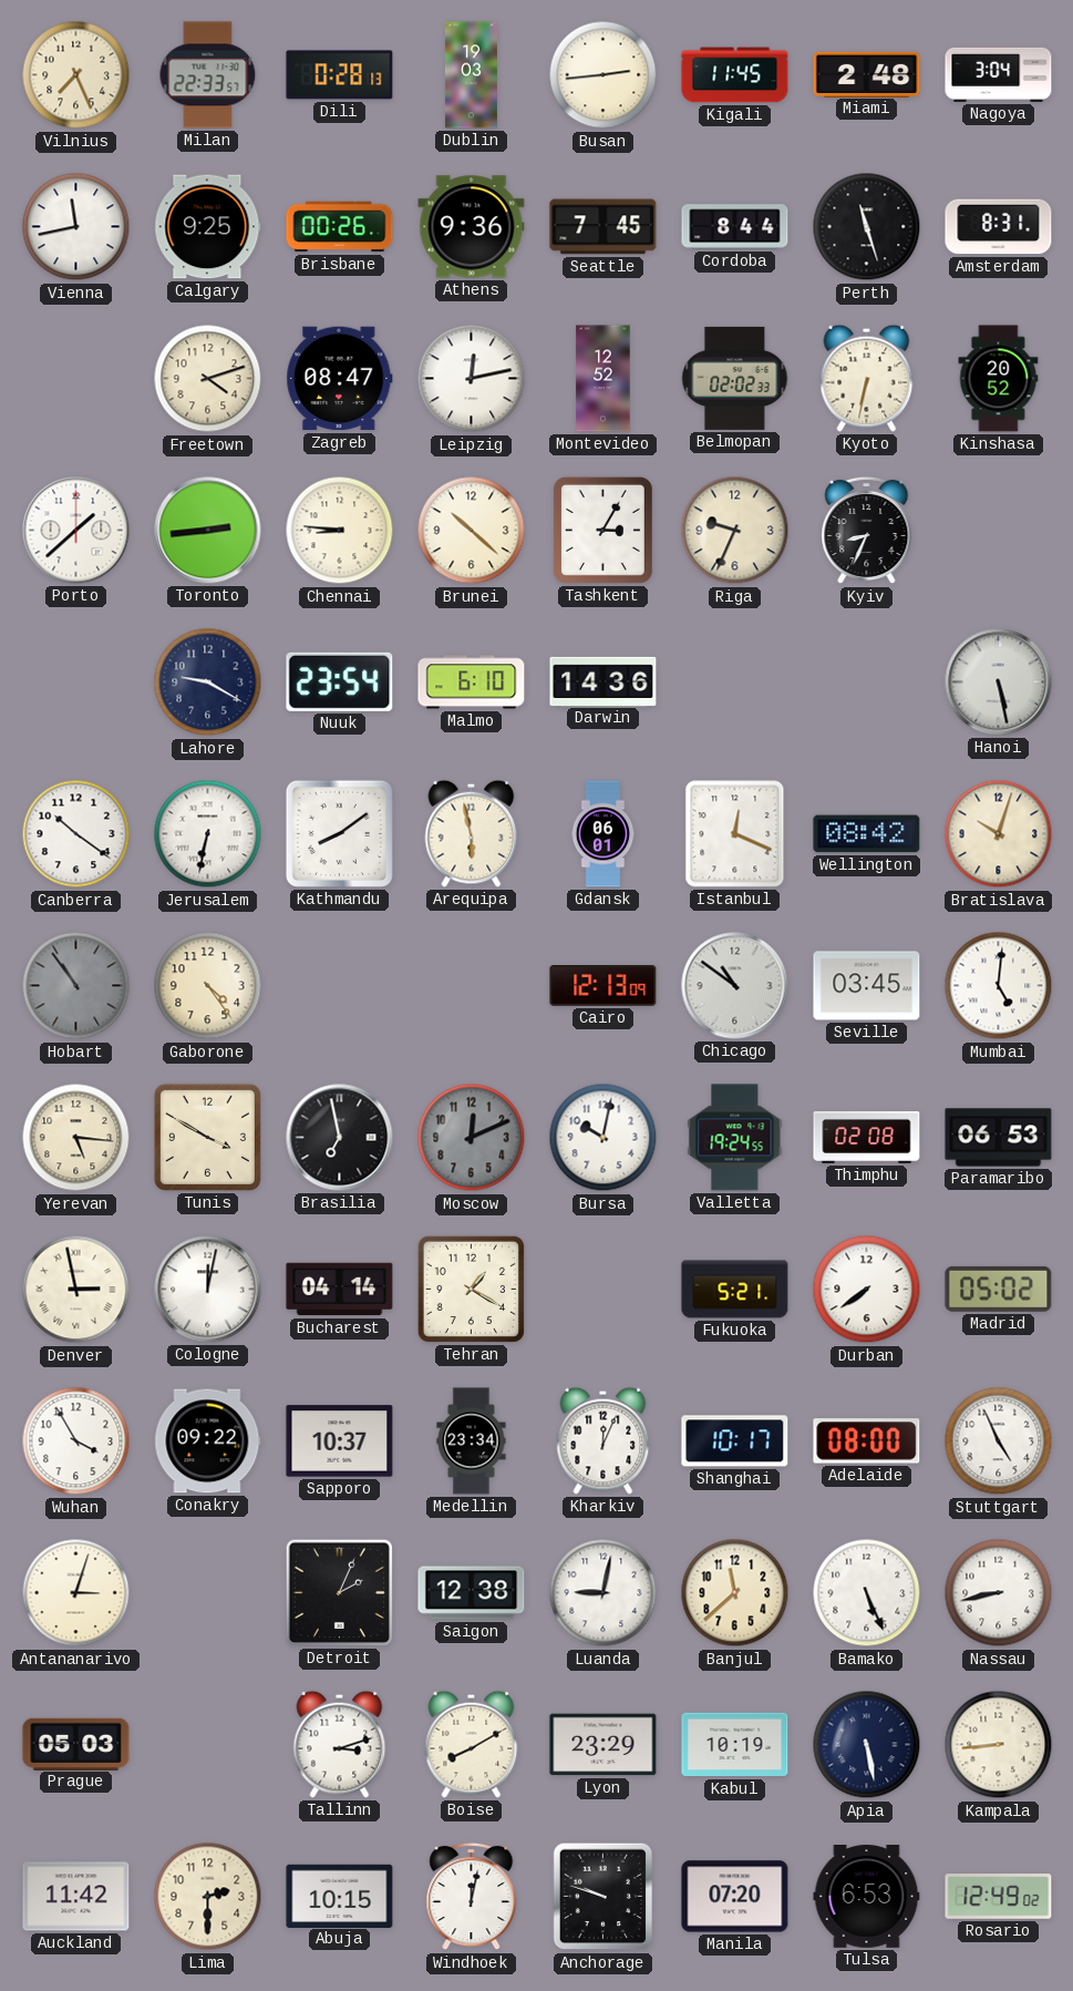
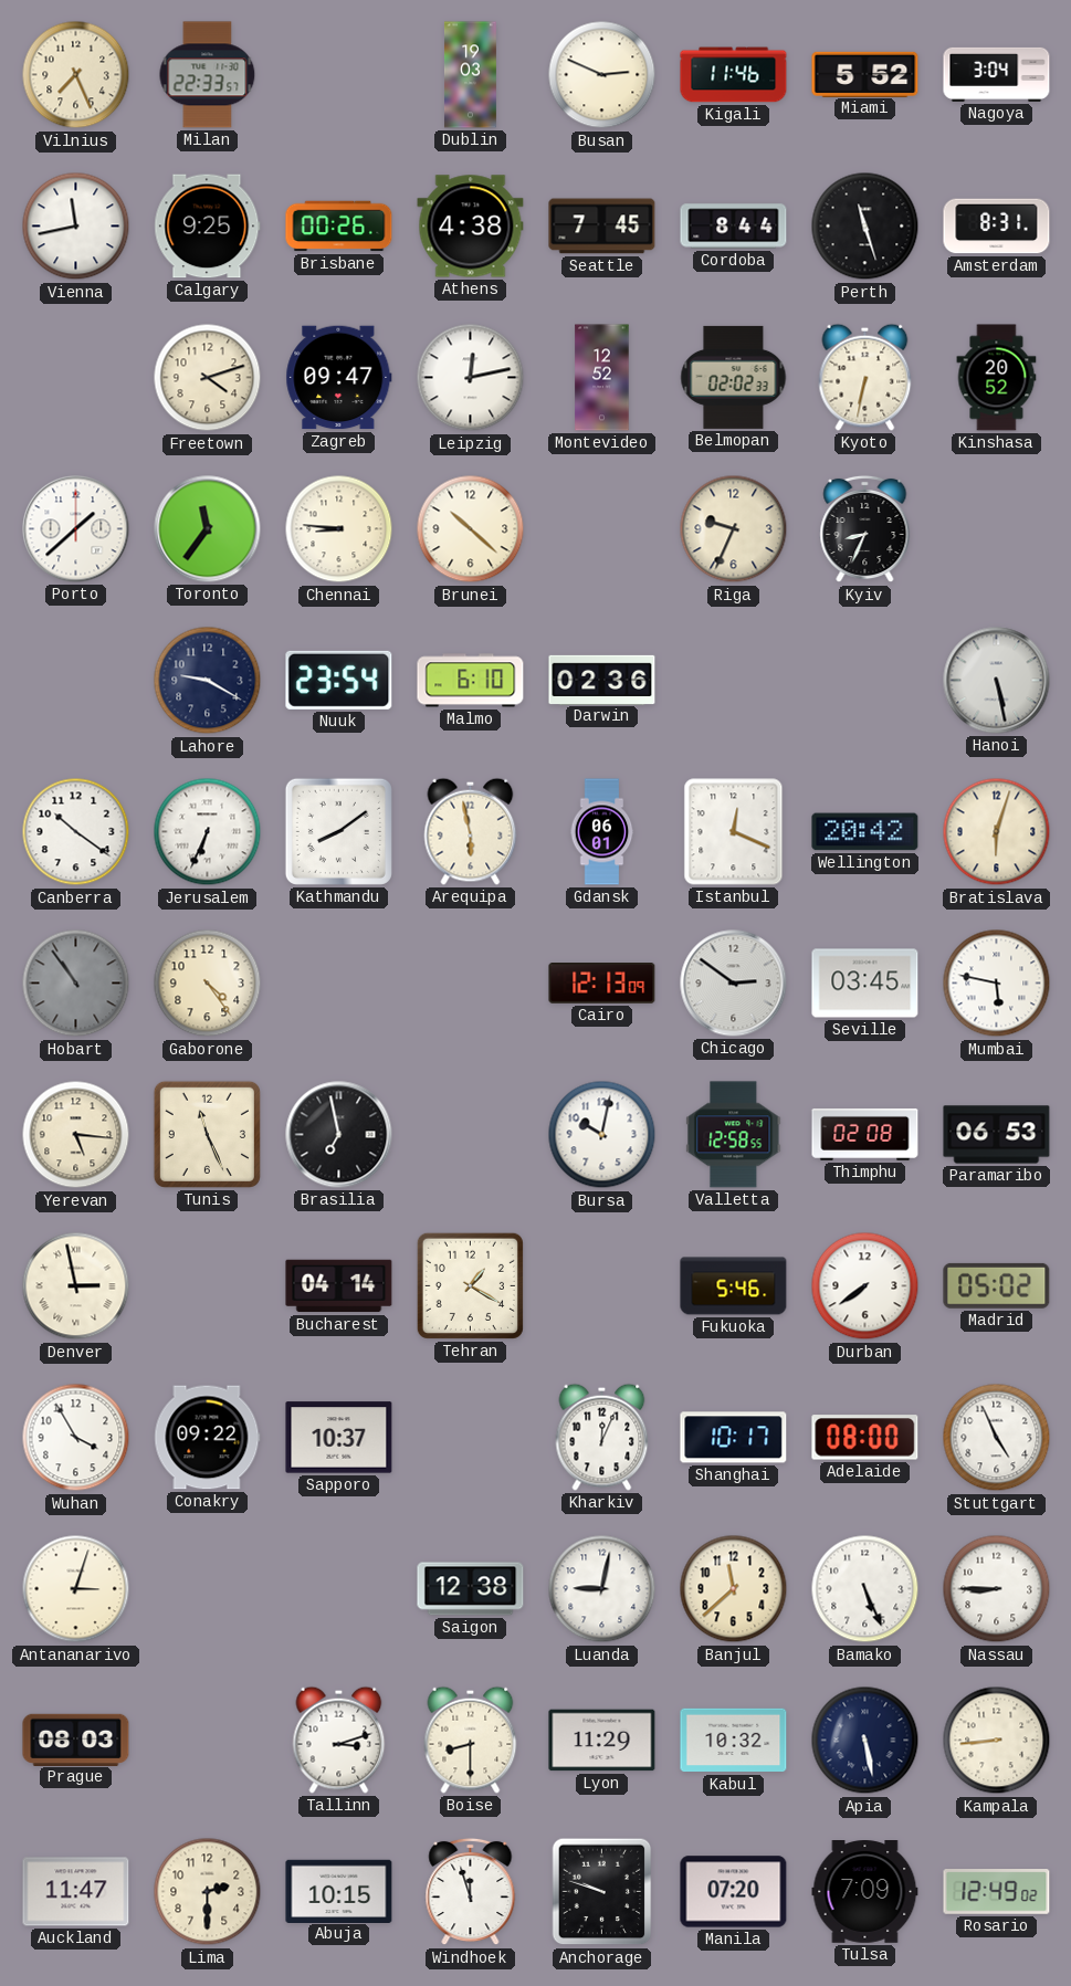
Dili: 0:28 -> none (340, 75)
Busan: 2:44 -> 2:49 (602, 75)
Kigali: 11:45 -> 11:46 (734, 75)
Miami: 2:48 -> 5:52 (865, 74)
Athens: 9:36 -> 4:38 (471, 227)
Zagreb: 08:47 -> 09:47 (339, 378)
Toronto: 2:44 -> 11:36 (208, 529)
Tashkent: 3:05 -> none (602, 530)
Darwin: 14:36 -> 02:36 (602, 680)
Jerusalem: 6:32 -> 6:34 (208, 832)
Wellington: 08:42 -> 20:42 (865, 832)
Bratislava: 10:03 -> 6:03 (997, 832)
Chicago: 10:51 -> 2:51 (734, 984)
Mumbai: 5:01 -> 5:47 (997, 984)
Tunis: 3:50 -> 11:26 (207, 1134)
Moscow: 12:11 -> none (472, 1138)
Valletta: 19:24 -> 12:58 (734, 1135)
Cologne: 12:02 -> none (208, 1290)
Fukuoka: 5:21 -> 5:46 (734, 1286)
Medellin: 23:34 -> none (472, 1441)
Detroit: 2:04 -> none (339, 1592)
Nassau: 8:43 -> 8:45 (997, 1589)
Prague: 05:03 -> 08:03 (76, 1740)
Boise: 8:10 -> 8:30 (471, 1740)
Lyon: 23:29 -> 11:29 (602, 1741)
Kabul: 10:19 -> 10:32 (734, 1741)
Auckland: 11:42 -> 11:47 (76, 1892)
Windhoek: 12:02 -> 11:57 (471, 1892)
Tulsa: 6:53 -> 7:09 (865, 1892)
